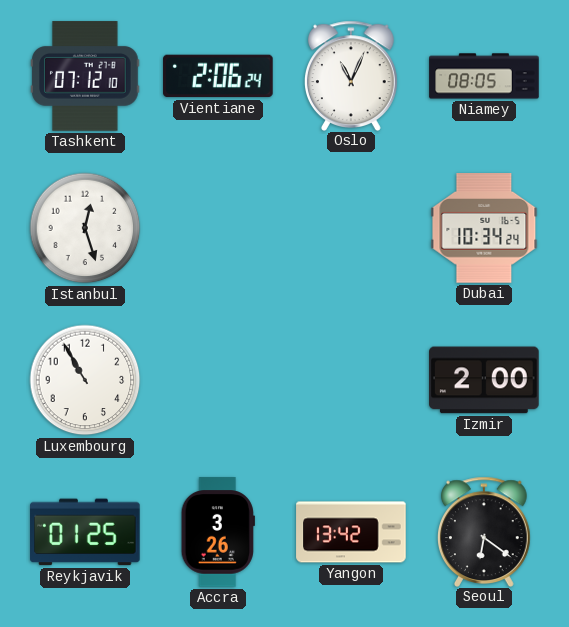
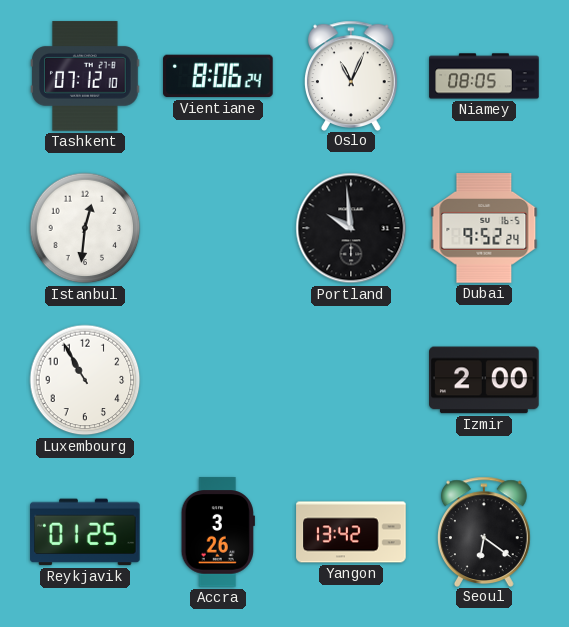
Vientiane: 2:06 -> 8:06 (218, 76)
Istanbul: 12:27 -> 12:31 (85, 228)
Portland: none -> 9:59 (351, 228)
Dubai: 10:34 -> 9:52 (484, 228)
